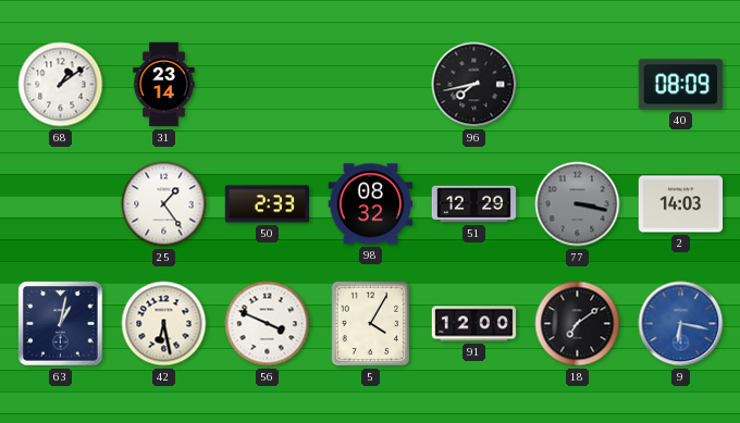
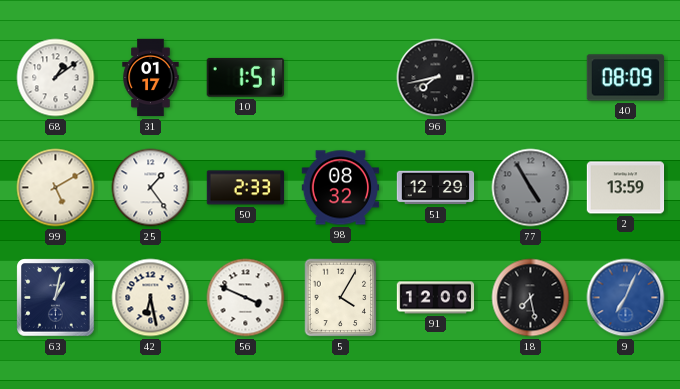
31: 23:14 -> 01:17 (151, 78)
10: none -> 1:51 (245, 77)
99: none -> 5:10 (56, 188)
77: 3:17 -> 4:55 (531, 188)
2: 14:03 -> 13:59 (626, 188)
18: 7:09 -> 7:28 (531, 298)
9: 6:17 -> 7:04 (626, 298)
